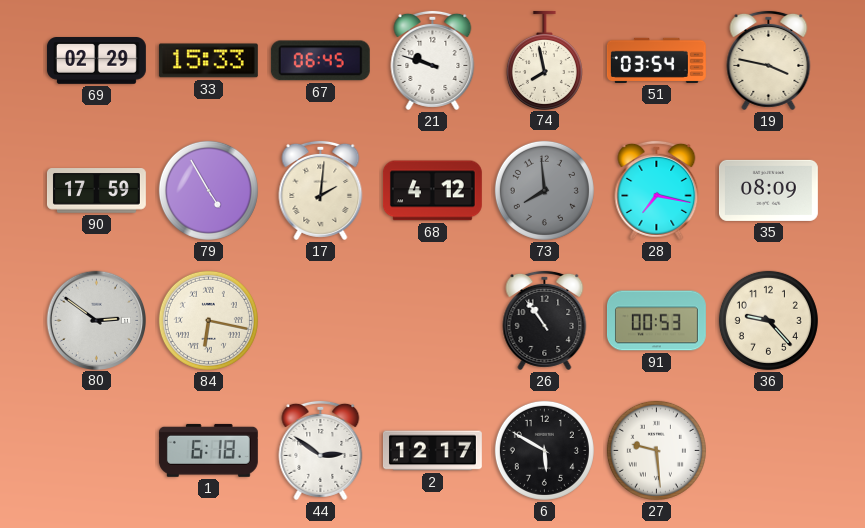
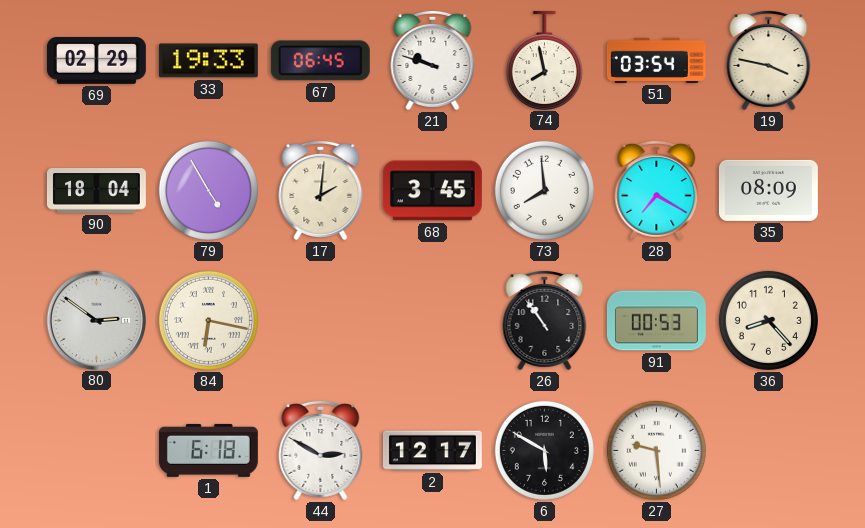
33: 15:33 -> 19:33 (208, 61)
90: 17:59 -> 18:04 (96, 191)
68: 4:12 -> 3:45 (432, 191)
73 dial: grey -> white (544, 190)
28: 7:17 -> 7:20 (657, 190)
36: 9:23 -> 8:23 (768, 320)
44: 2:51 -> 2:50 (321, 450)
